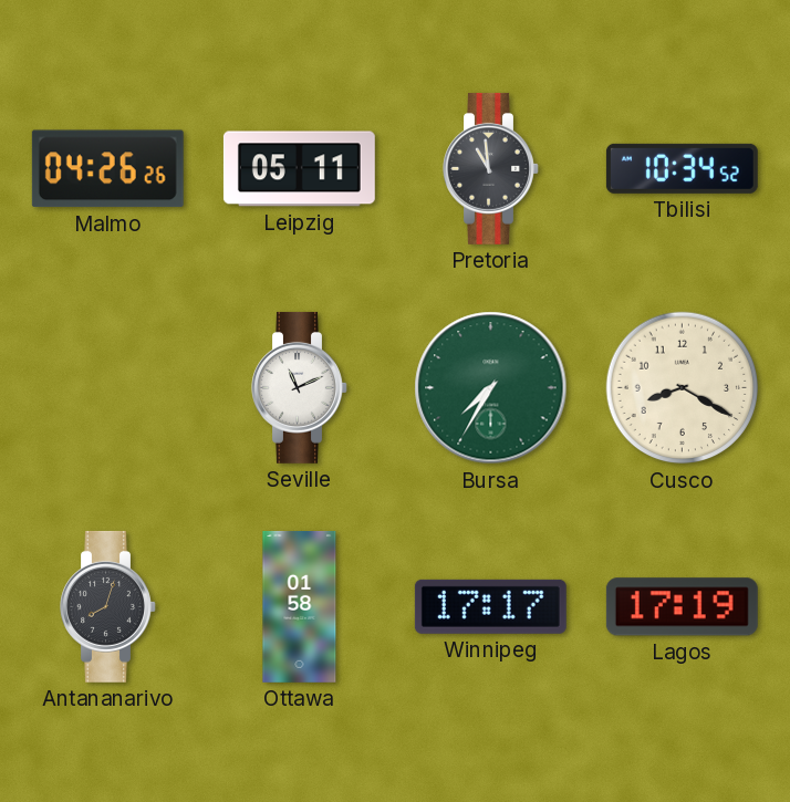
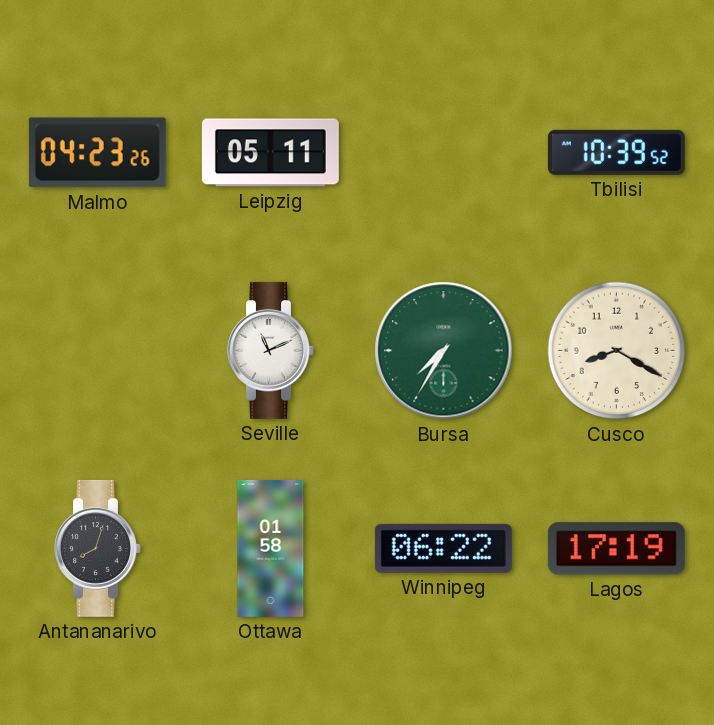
Malmo: 04:26 -> 04:23 (97, 153)
Pretoria: 10:59 -> none (491, 168)
Tbilisi: 10:34 -> 10:39 (616, 152)
Winnipeg: 17:17 -> 06:22 (443, 548)
